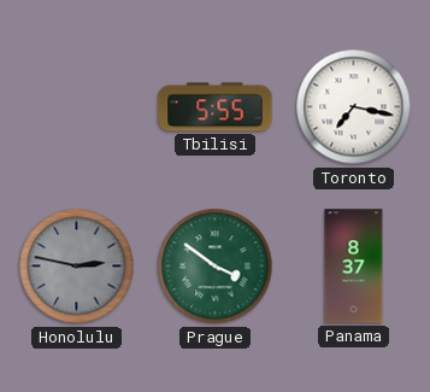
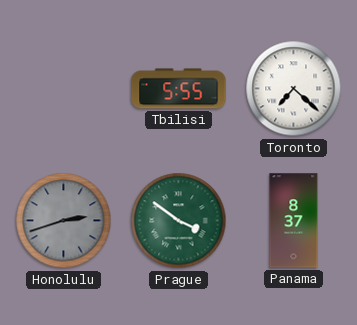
Toronto: 7:17 -> 7:22 (294, 89)
Honolulu: 2:47 -> 2:42 (64, 221)
